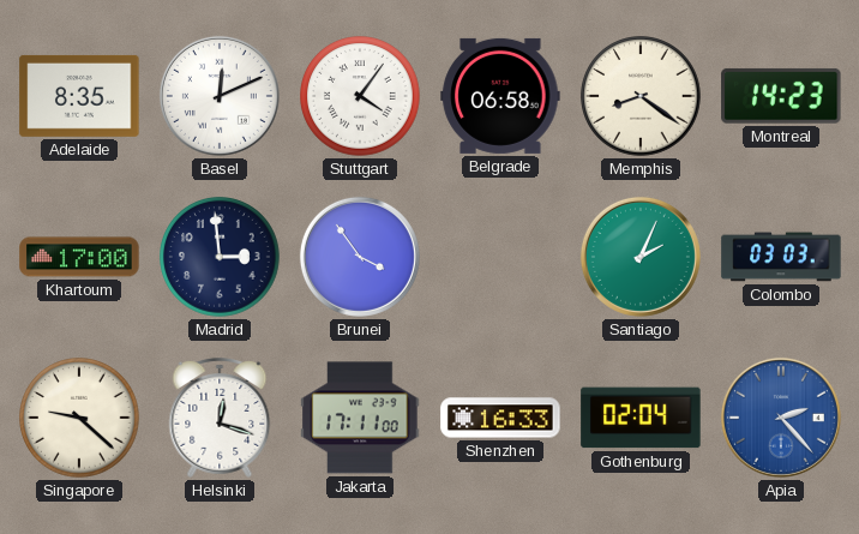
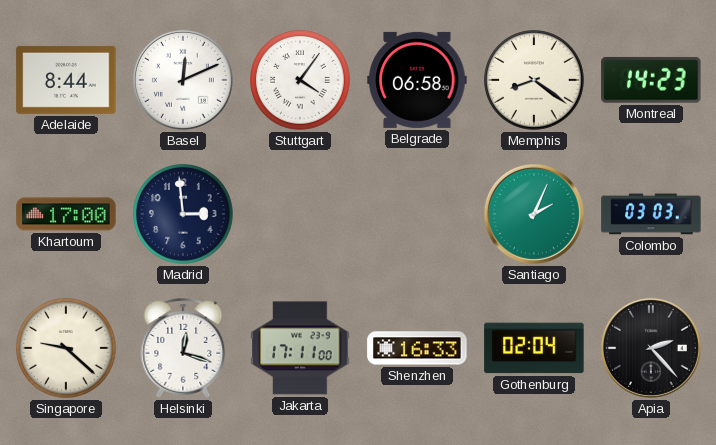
Adelaide: 8:35 -> 8:44 (66, 80)
Brunei: 3:54 -> none (360, 257)
Apia dial: blue -> black (651, 348)
